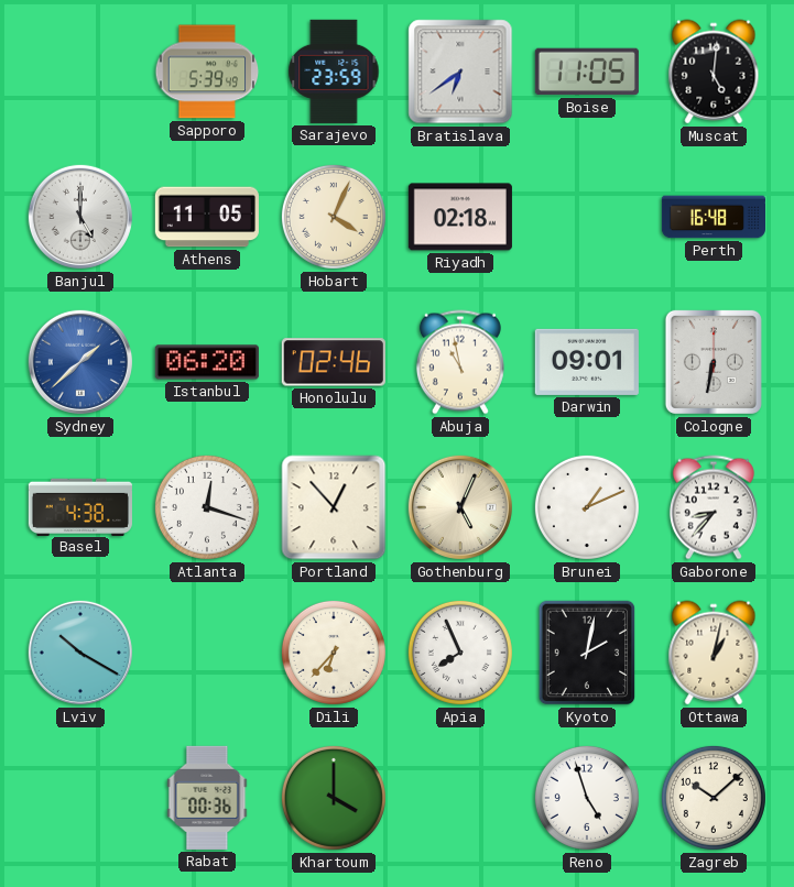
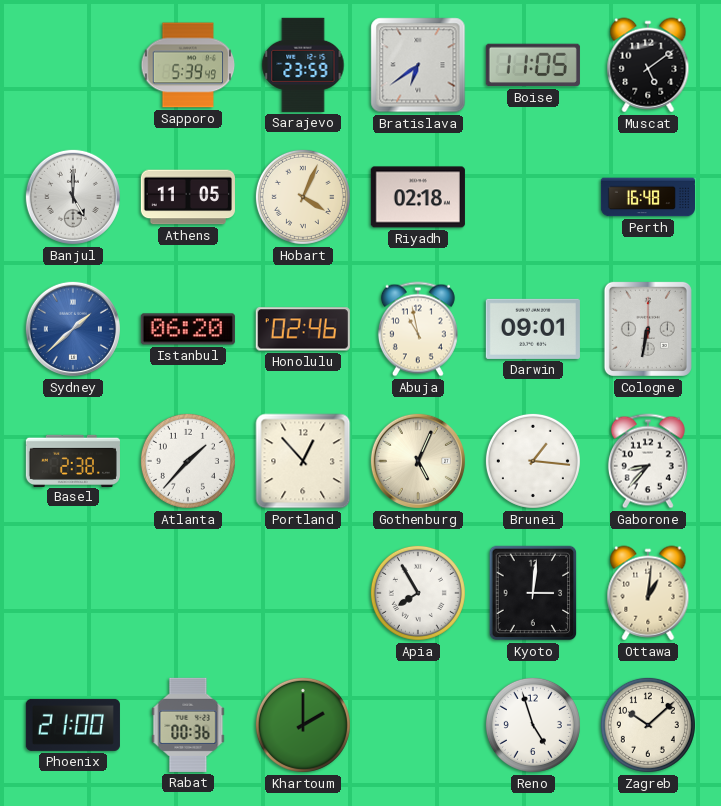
Muscat: 5:01 -> 5:09 (648, 65)
Basel: 4:38 -> 2:38 (73, 460)
Atlanta: 12:18 -> 1:37 (188, 461)
Brunei: 1:11 -> 1:16 (533, 461)
Lviv: 10:20 -> none (80, 653)
Dili: 6:37 -> none (334, 653)
Apia: 7:56 -> 7:55 (418, 593)
Kyoto: 2:02 -> 3:01 (533, 593)
Ottawa: 1:02 -> 1:01 (648, 593)
Phoenix: none -> 21:00 (73, 725)
Khartoum: 4:00 -> 2:00 (303, 725)
